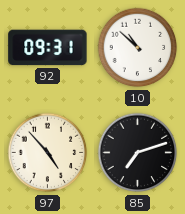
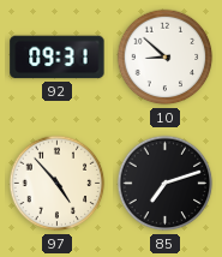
10: 10:52 -> 8:52 (166, 58)
